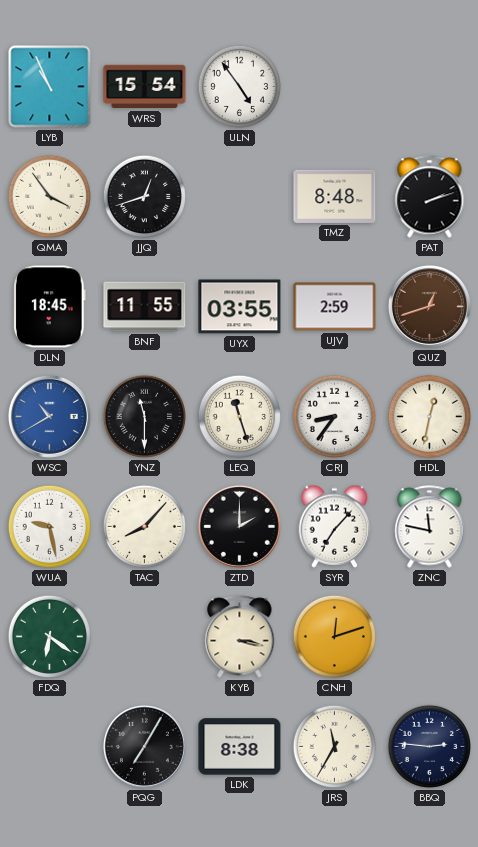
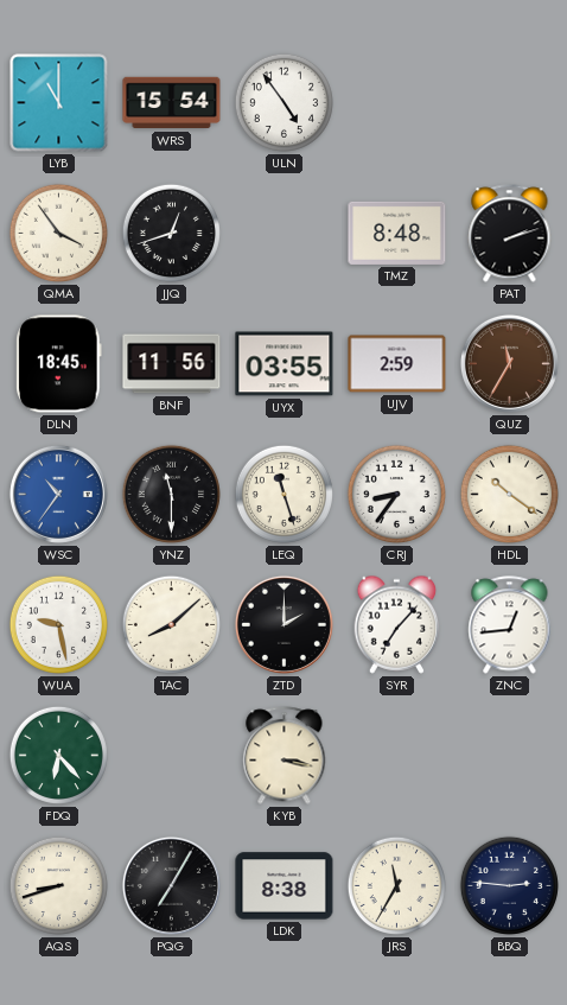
LYB: 10:56 -> 11:00 (59, 103)
BNF: 11:55 -> 11:56 (172, 364)
QUZ: 12:42 -> 11:35 (509, 363)
WSC: 10:40 -> 10:36 (58, 494)
HDL: 12:32 -> 10:21 (509, 494)
TAC: 8:07 -> 8:08 (171, 624)
ZNC: 11:47 -> 12:44 (510, 625)
FDQ: 6:21 -> 6:23 (58, 755)
CNH: 12:12 -> none (334, 636)
AQS: none -> 8:42 (58, 885)
